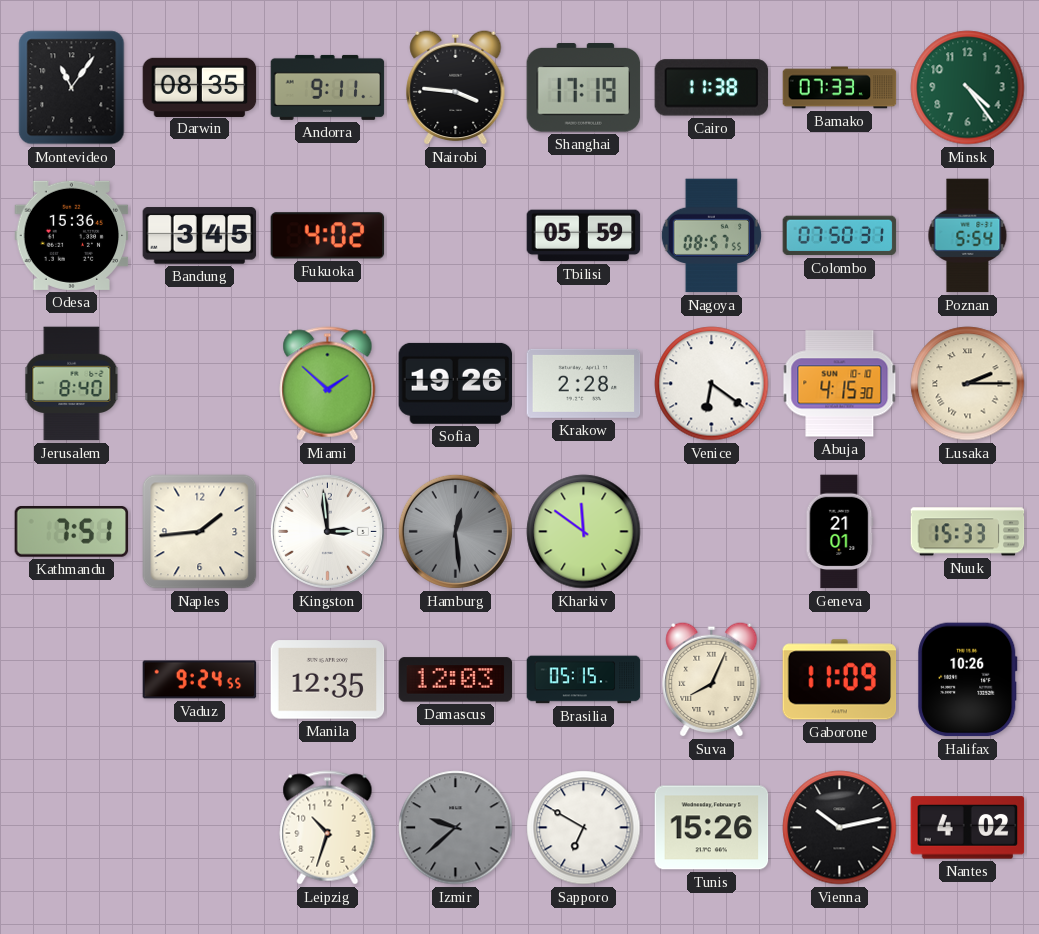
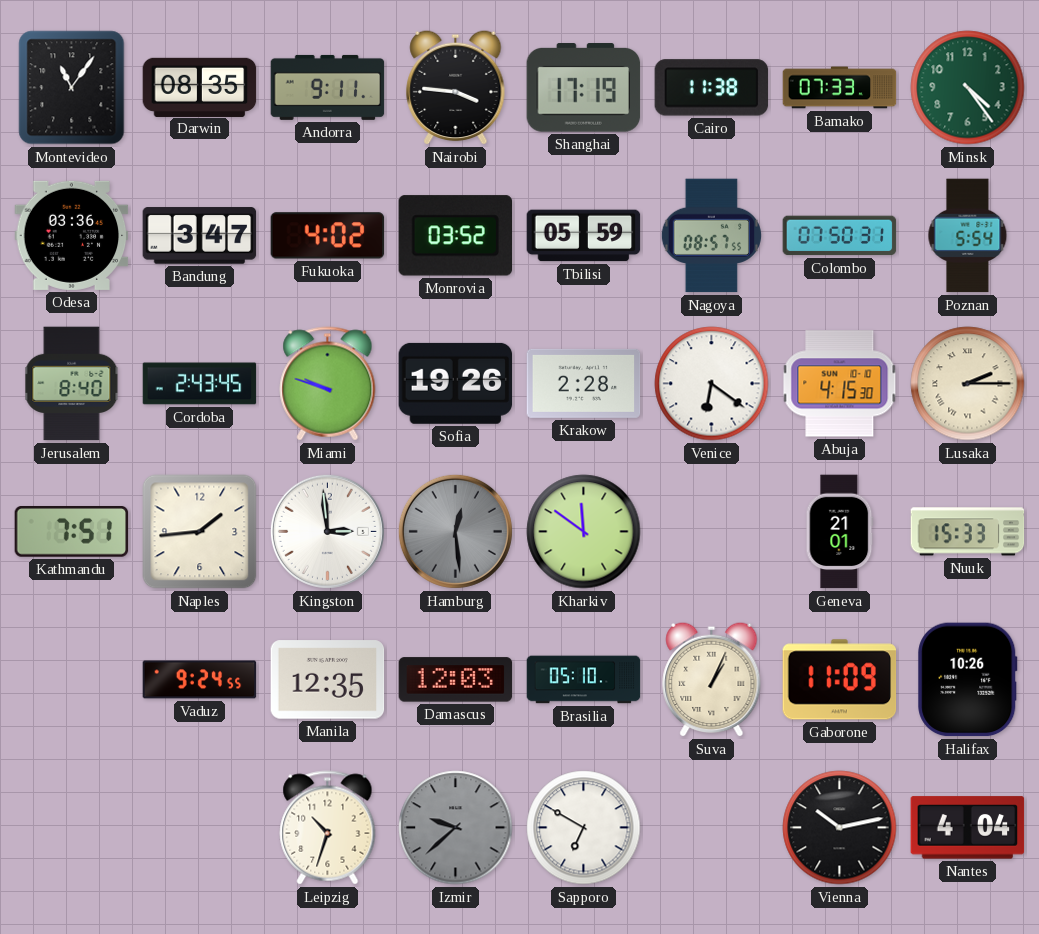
Odesa: 15:36 -> 03:36 (72, 235)
Bandung: 3:45 -> 3:47 (200, 236)
Monrovia: none -> 03:52 (455, 236)
Cordoba: none -> 2:43 (200, 384)
Miami: 1:52 -> 9:48 (328, 384)
Brasilia: 05:15 -> 05:10 (584, 680)
Suva: 8:04 -> 1:04 (712, 679)
Tunis: 15:26 -> none (712, 828)
Nantes: 4:02 -> 4:04 (968, 828)
